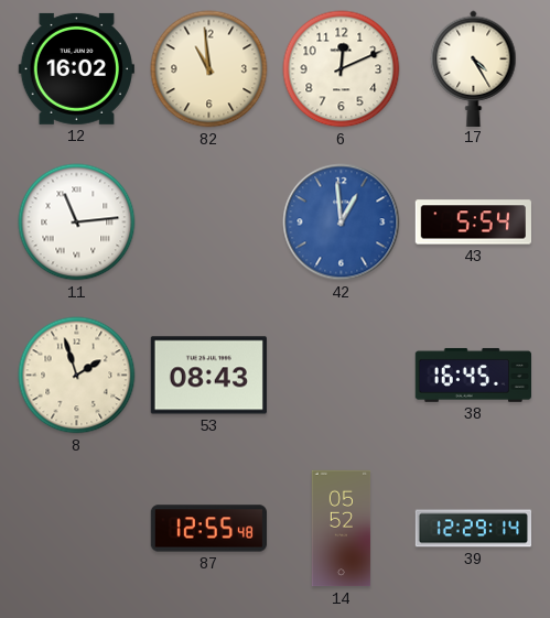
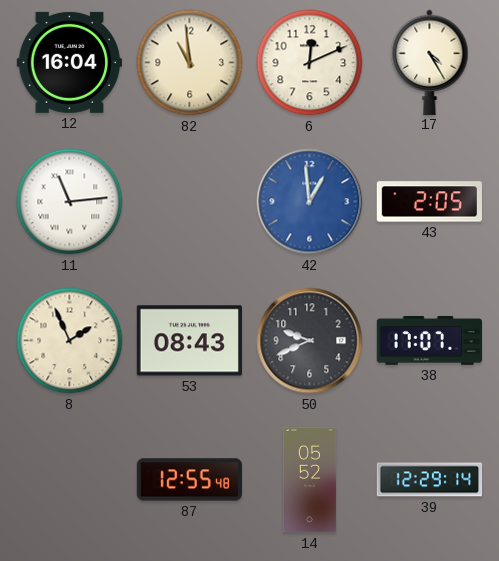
12: 16:02 -> 16:04 (69, 62)
43: 5:54 -> 2:05 (429, 202)
8: 1:57 -> 1:56 (70, 341)
50: none -> 9:41 (310, 341)
38: 16:45 -> 17:07 (429, 340)
